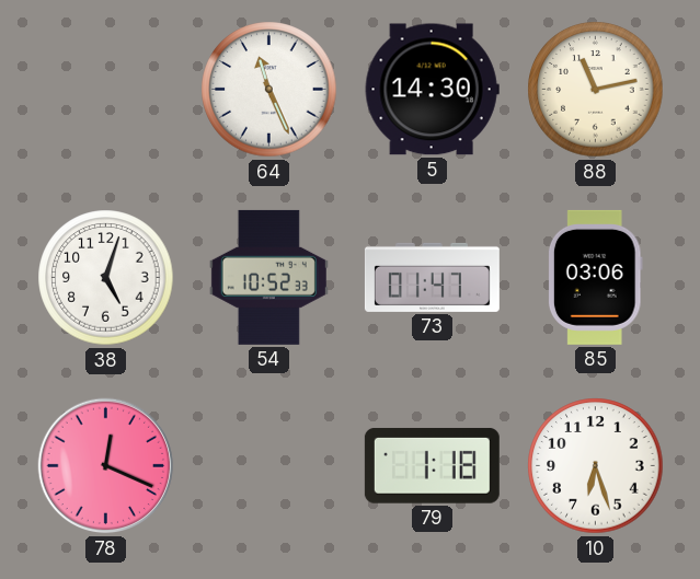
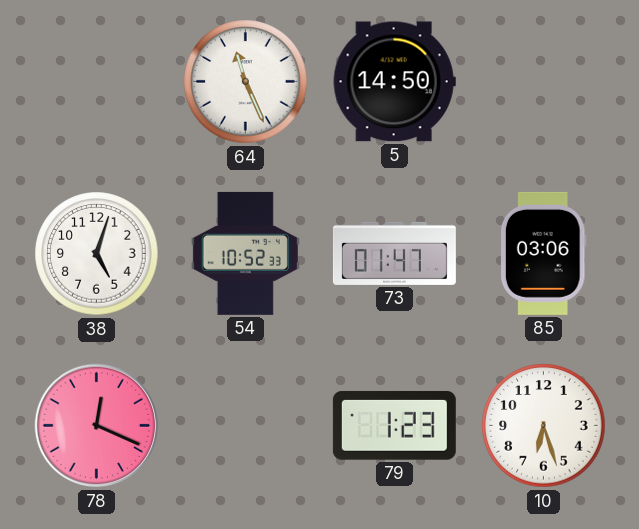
5: 14:30 -> 14:50 (394, 82)
88: 11:13 -> none (596, 90)
79: 1:18 -> 1:23 (394, 425)
